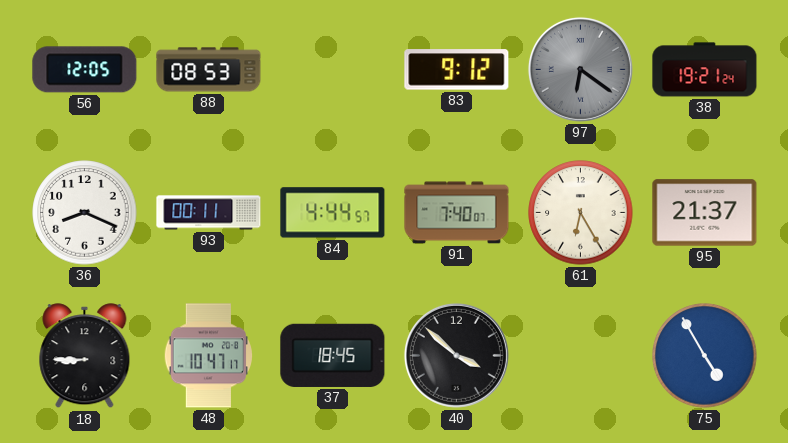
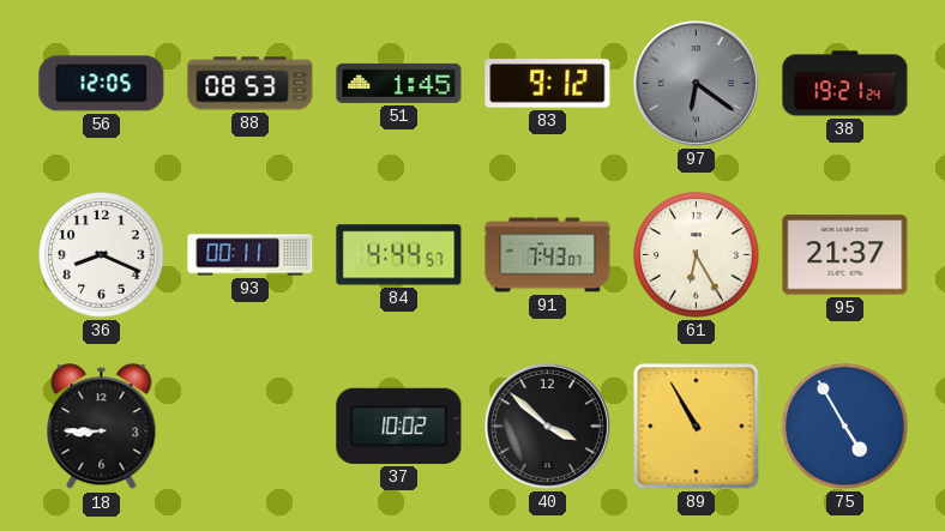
51: none -> 1:45 (399, 83)
91: 7:40 -> 7:43 (548, 255)
48: 10:47 -> none (208, 356)
37: 18:45 -> 10:02 (399, 426)
89: none -> 10:55 (697, 427)
